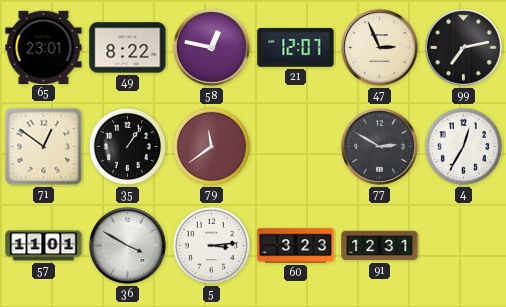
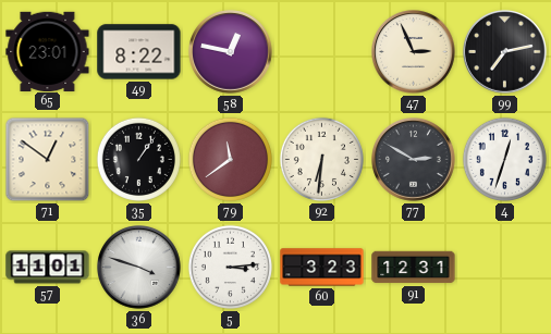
21: 12:07 -> none (296, 48)
92: none -> 6:31 (321, 159)
4: 12:35 -> 12:33 (504, 159)
36: 3:50 -> 3:48 (139, 268)
